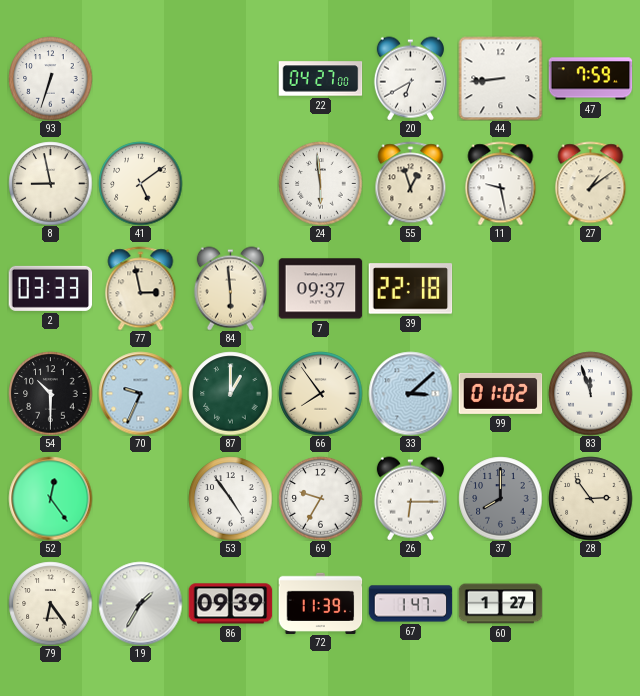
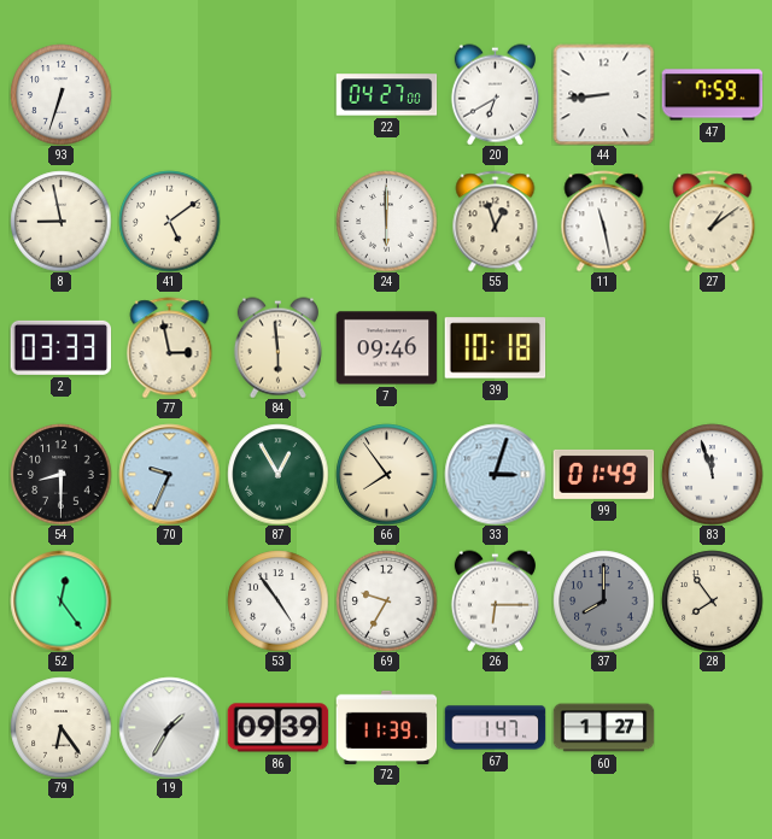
24: 5:59 -> 6:00 (386, 221)
11: 9:28 -> 11:28 (604, 221)
7: 09:37 -> 09:46 (386, 348)
39: 22:18 -> 10:18 (495, 348)
54: 10:30 -> 8:30 (60, 474)
87: 1:00 -> 12:55 (277, 474)
33: 3:08 -> 3:03 (495, 474)
99: 01:02 -> 01:49 (603, 474)
28: 2:54 -> 7:54 (712, 600)
